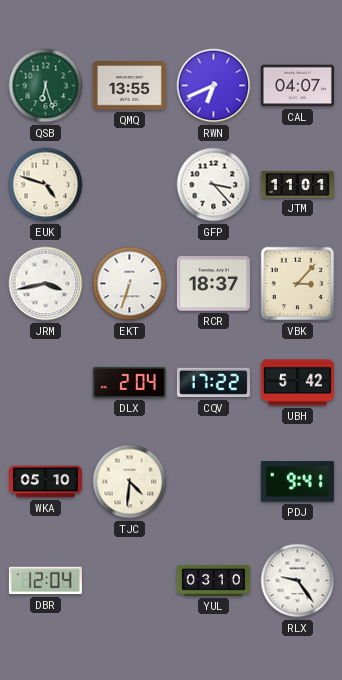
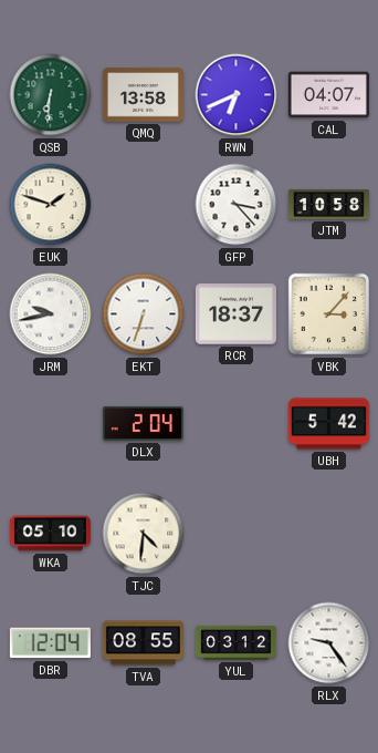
QSB: 6:27 -> 6:31 (51, 95)
QMQ: 13:55 -> 13:58 (143, 95)
EUK: 4:48 -> 1:48 (51, 205)
JTM: 11:01 -> 10:58 (328, 205)
JRM: 3:43 -> 9:43 (51, 314)
CQV: 17:22 -> none (213, 383)
PDJ: 9:41 -> none (297, 482)
TVA: none -> 08:55 (143, 643)
YUL: 03:10 -> 03:12 (235, 642)
